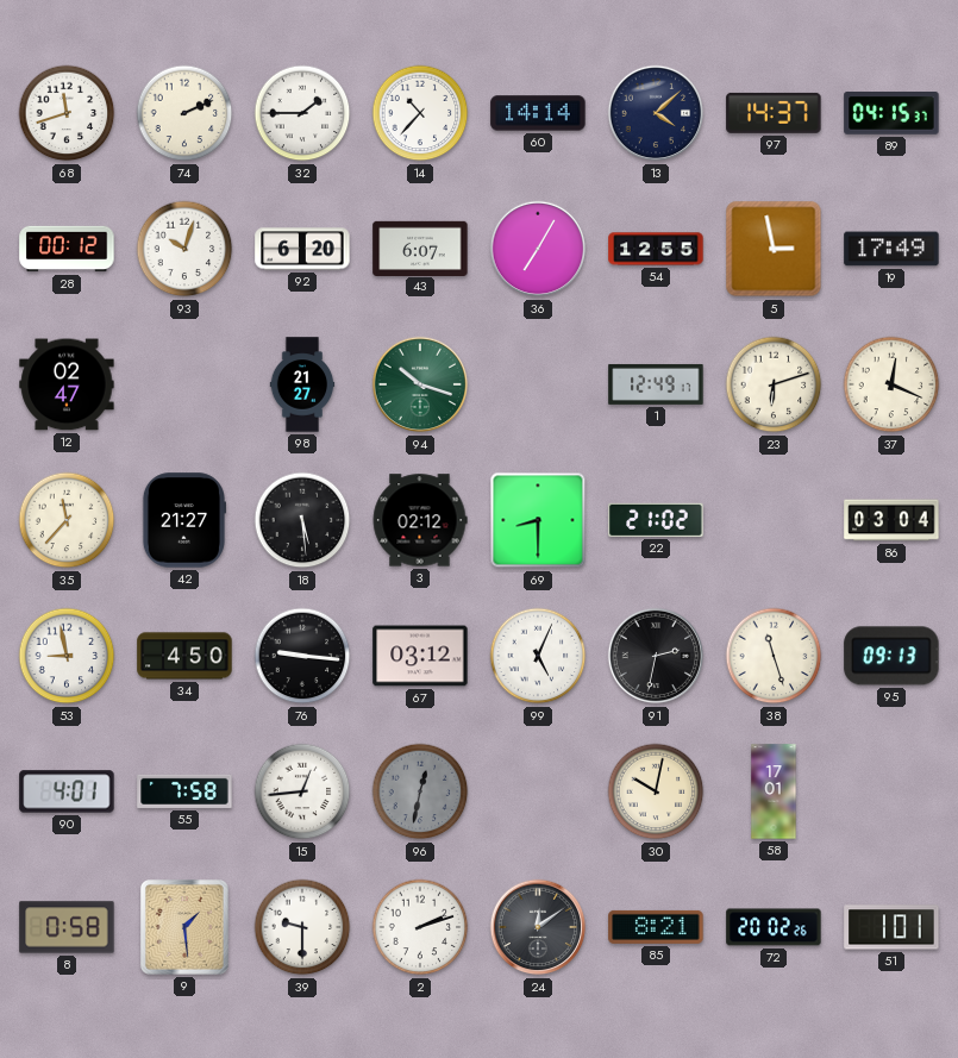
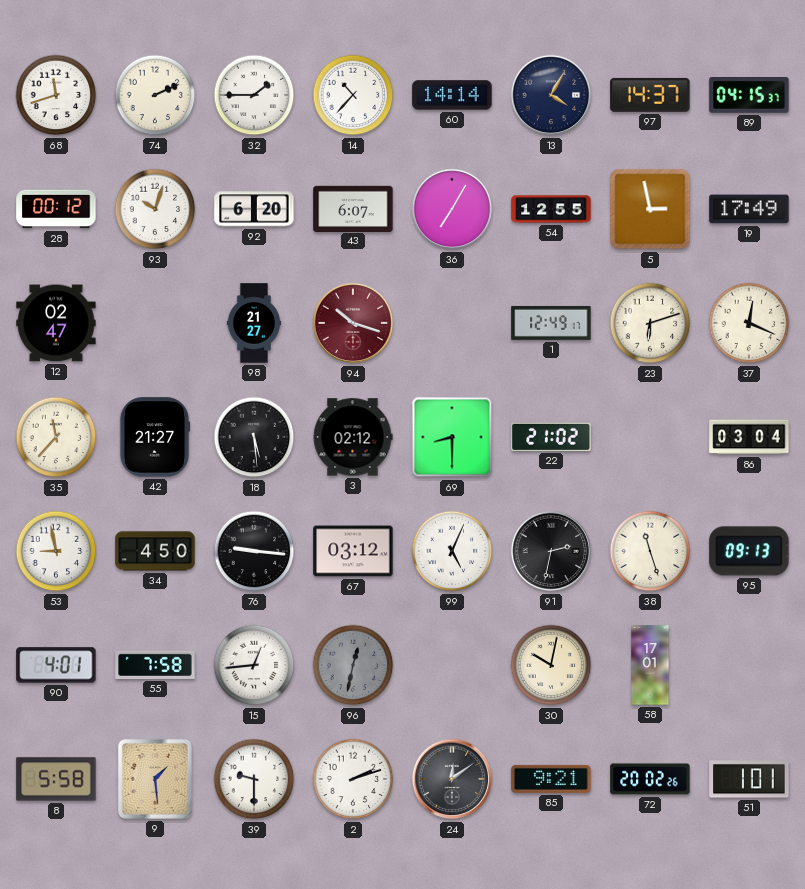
13: 4:08 -> 4:05 (551, 95)
94 dial: green -> burgundy (353, 323)
8: 0:58 -> 5:58 (56, 779)
85: 8:21 -> 9:21 (551, 779)
